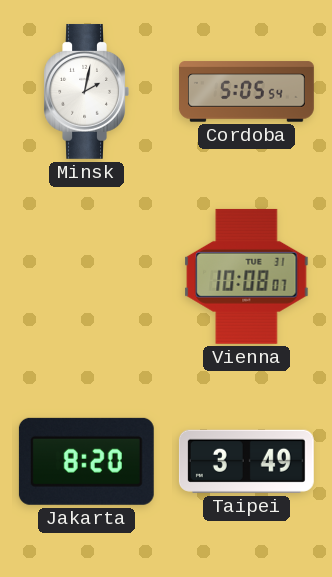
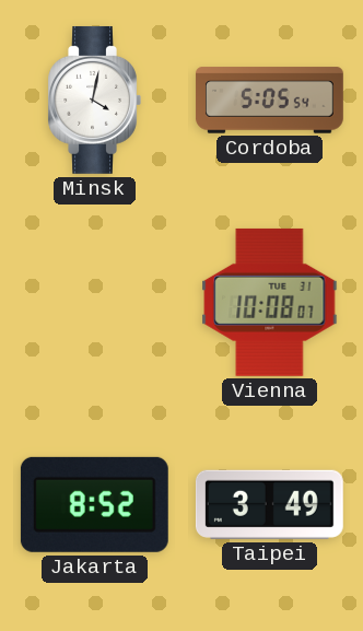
Minsk: 2:02 -> 4:02 (94, 100)
Jakarta: 8:20 -> 8:52 (94, 504)
